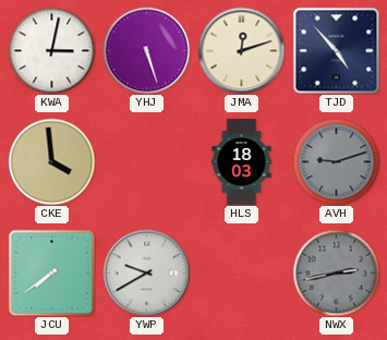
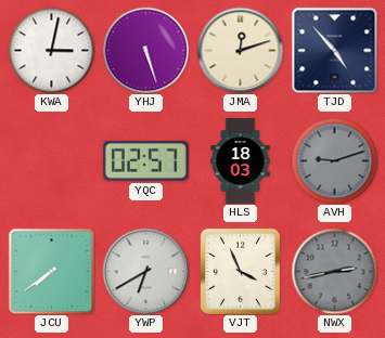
CKE: 3:59 -> none (51, 161)
YQC: none -> 02:57 (145, 160)
YWP: 9:40 -> 6:40 (145, 271)
VJT: none -> 3:56 (240, 271)
